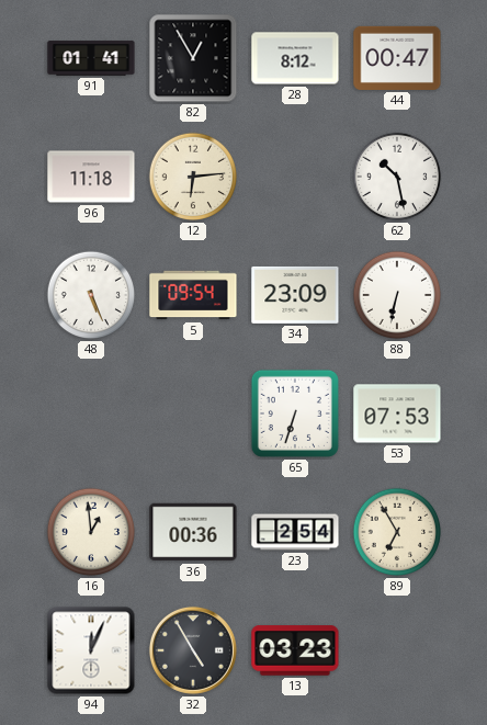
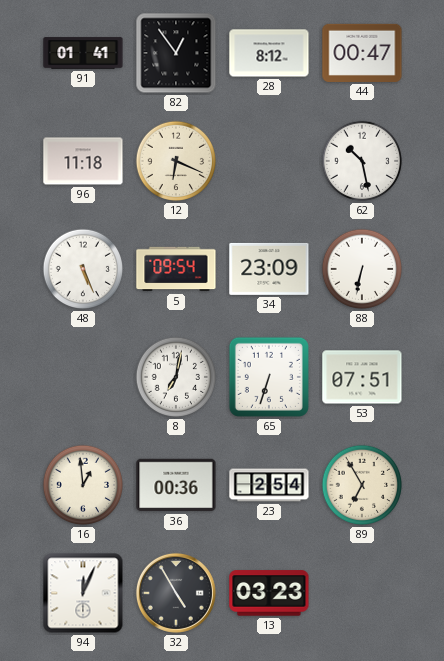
82: 12:55 -> 12:54 (176, 53)
12: 6:14 -> 6:19 (176, 161)
8: none -> 7:02 (176, 377)
53: 07:53 -> 07:51 (362, 377)
